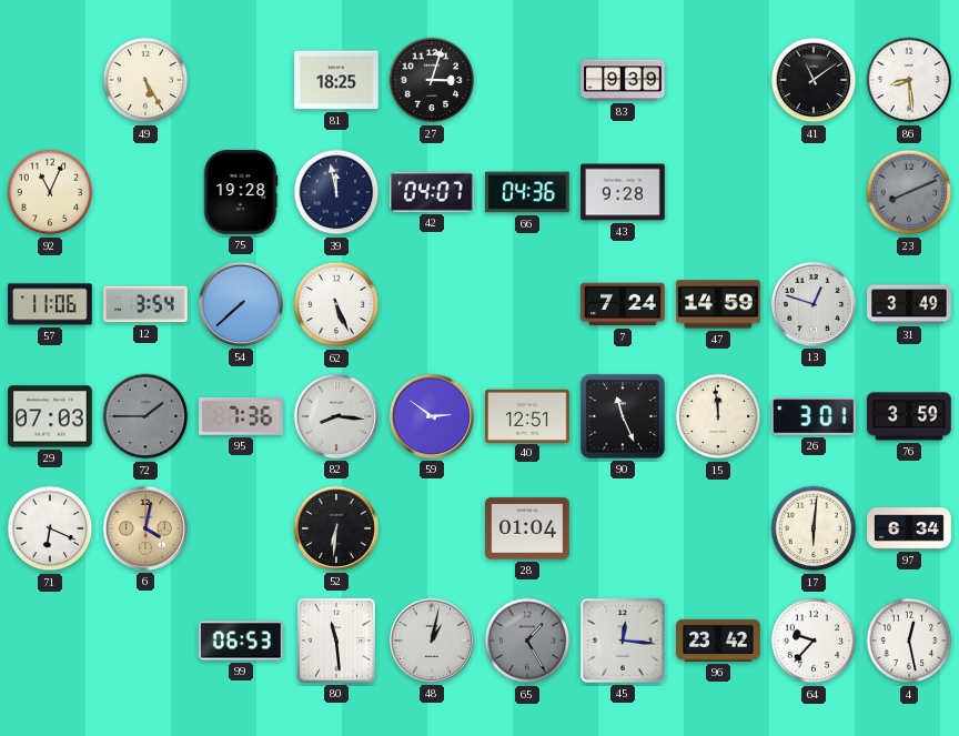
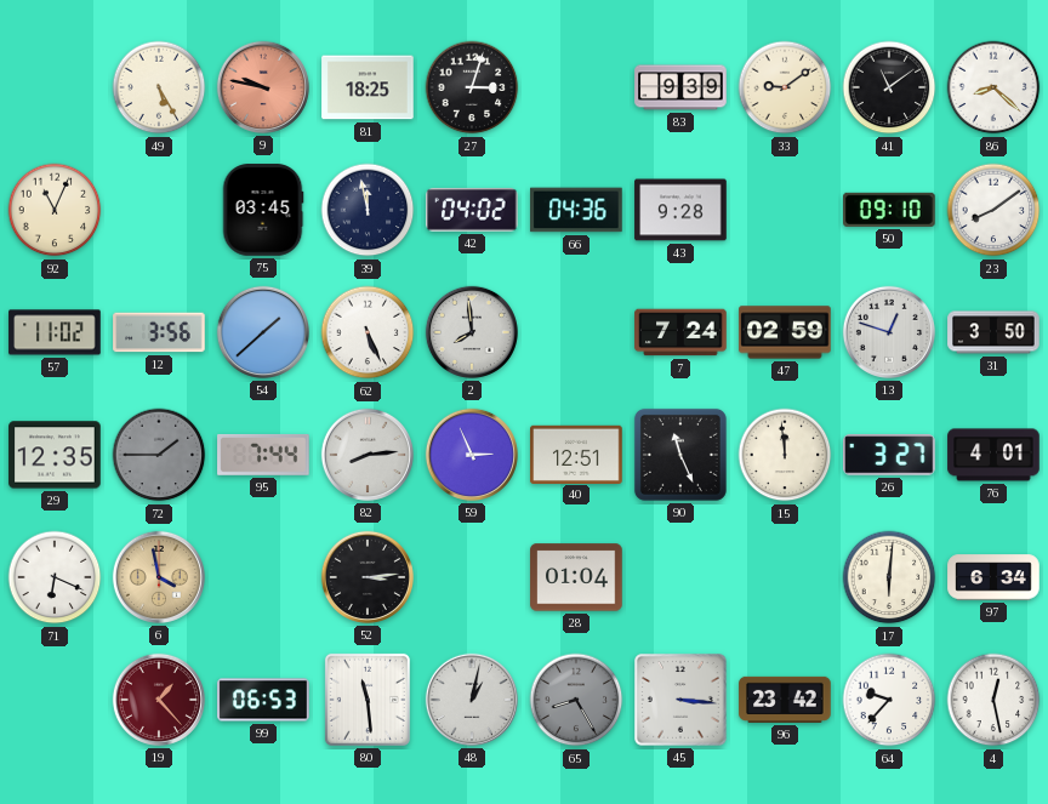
9: none -> 9:47 (263, 87)
33: none -> 9:09 (785, 87)
86: 8:29 -> 8:22 (993, 87)
75: 19:28 -> 03:45 (263, 210)
42: 04:07 -> 04:02 (473, 210)
50: none -> 09:10 (889, 210)
23: 8:11 -> 8:09 (993, 210)
23 dial: grey -> white (993, 210)
57: 11:06 -> 11:02 (55, 332)
12: 3:54 -> 3:56 (159, 332)
54: 7:38 -> 1:38 (263, 332)
2: none -> 7:59 (472, 332)
47: 14:59 -> 02:59 (785, 332)
31: 3:49 -> 3:50 (993, 332)
29: 07:03 -> 12:35 (55, 455)
95: 7:36 -> 7:44 (263, 455)
82: 8:16 -> 8:14 (368, 455)
59: 2:51 -> 2:56 (472, 455)
26: 3:01 -> 3:27 (890, 455)
76: 3:59 -> 4:01 (993, 455)
6: 4:02 -> 3:58 (159, 577)
52: 6:31 -> 3:14 (368, 577)
19: none -> 1:23 (159, 700)
65: 1:25 -> 8:25 (576, 700)
45: 12:16 -> 3:16 (680, 700)
